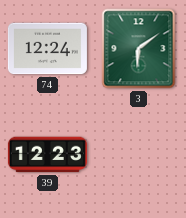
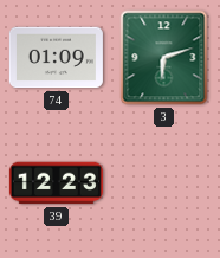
74: 12:24 -> 01:09 (56, 58)
3: 6:09 -> 6:12 (164, 58)
